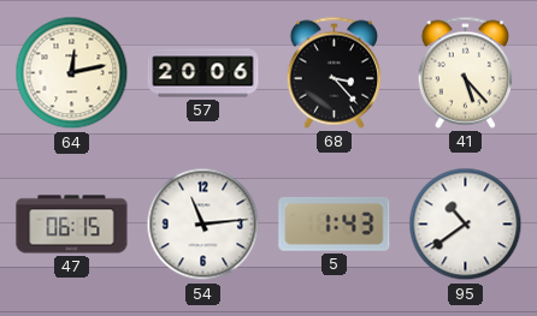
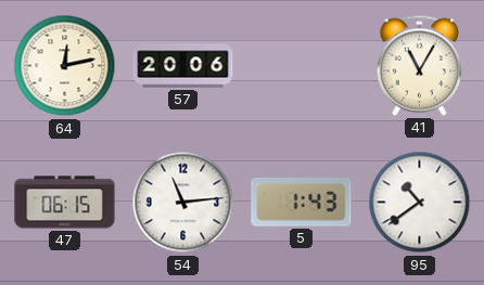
68: 3:23 -> none (334, 72)
41: 5:23 -> 11:05 (419, 65)
